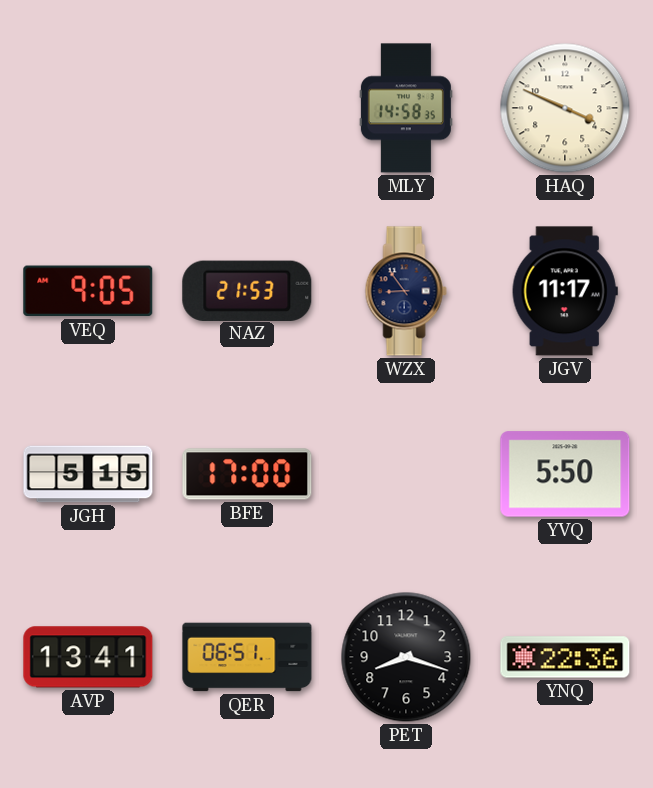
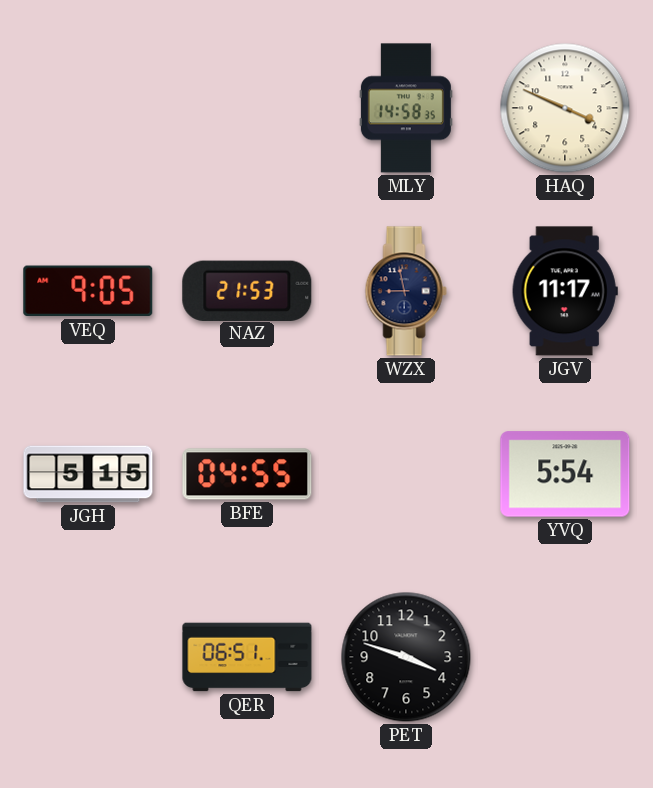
WZX: 8:54 -> 8:58 (406, 291)
BFE: 17:00 -> 04:55 (247, 474)
YVQ: 5:50 -> 5:54 (565, 474)
AVP: 13:41 -> none (88, 657)
PET: 8:18 -> 3:48 (406, 657)
YNQ: 22:36 -> none (565, 657)
